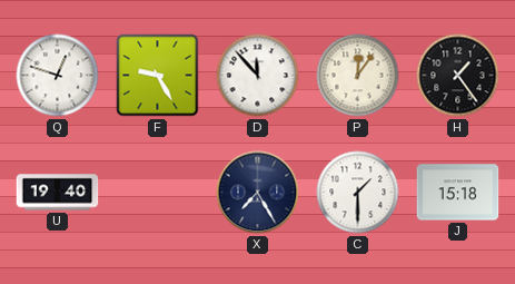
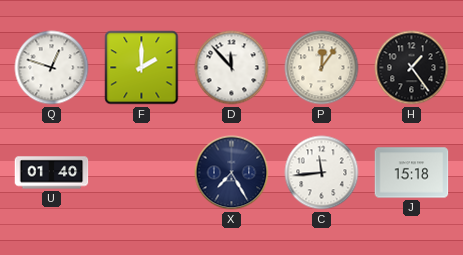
F: 9:25 -> 2:00 (142, 68)
U: 19:40 -> 01:40 (52, 173)
C: 1:30 -> 11:44 (322, 173)
